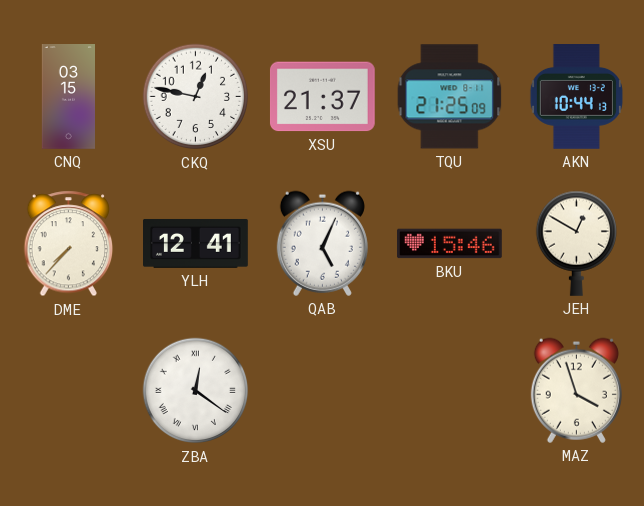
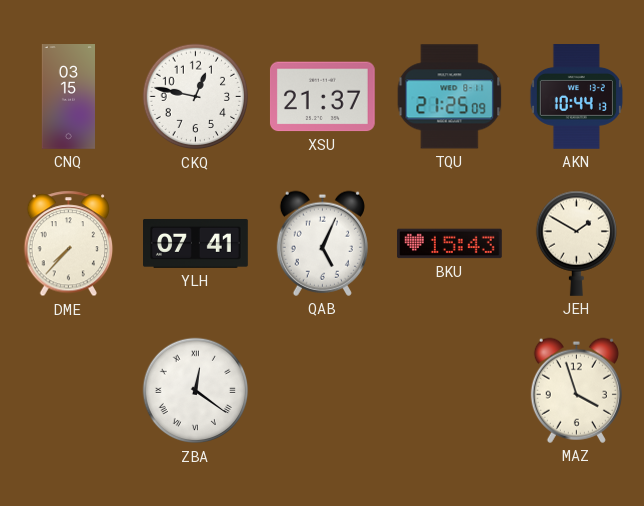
YLH: 12:41 -> 07:41 (196, 243)
BKU: 15:46 -> 15:43 (450, 244)
JEH: 12:50 -> 1:50 (576, 243)
